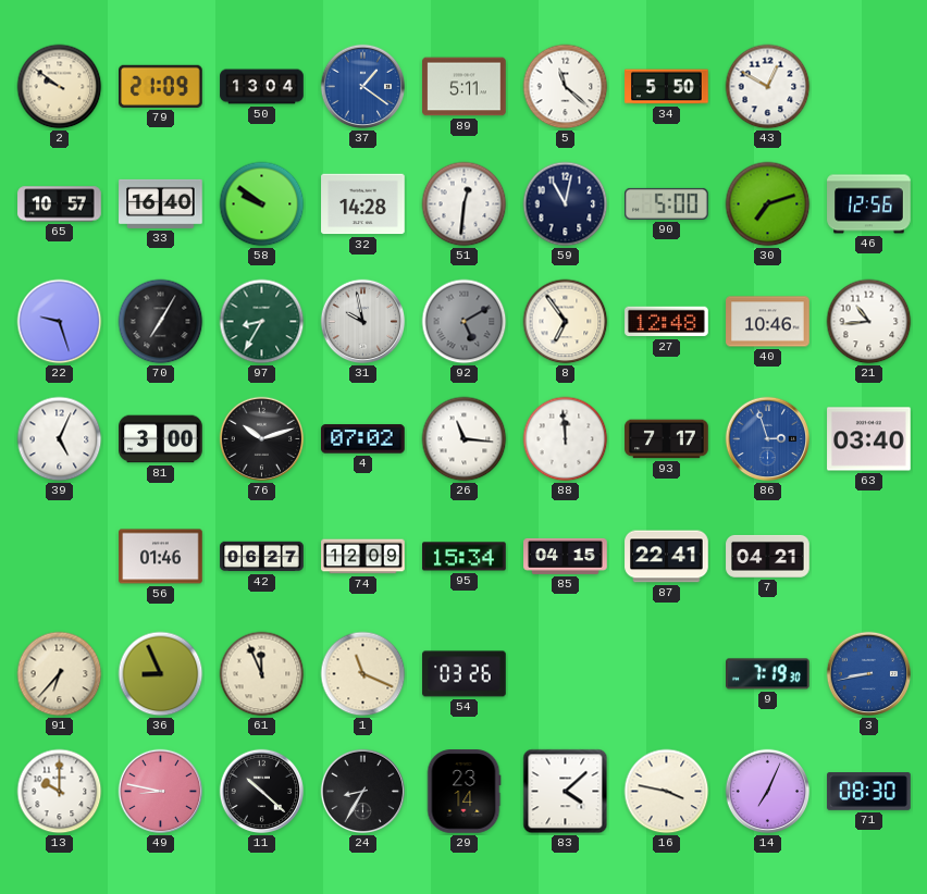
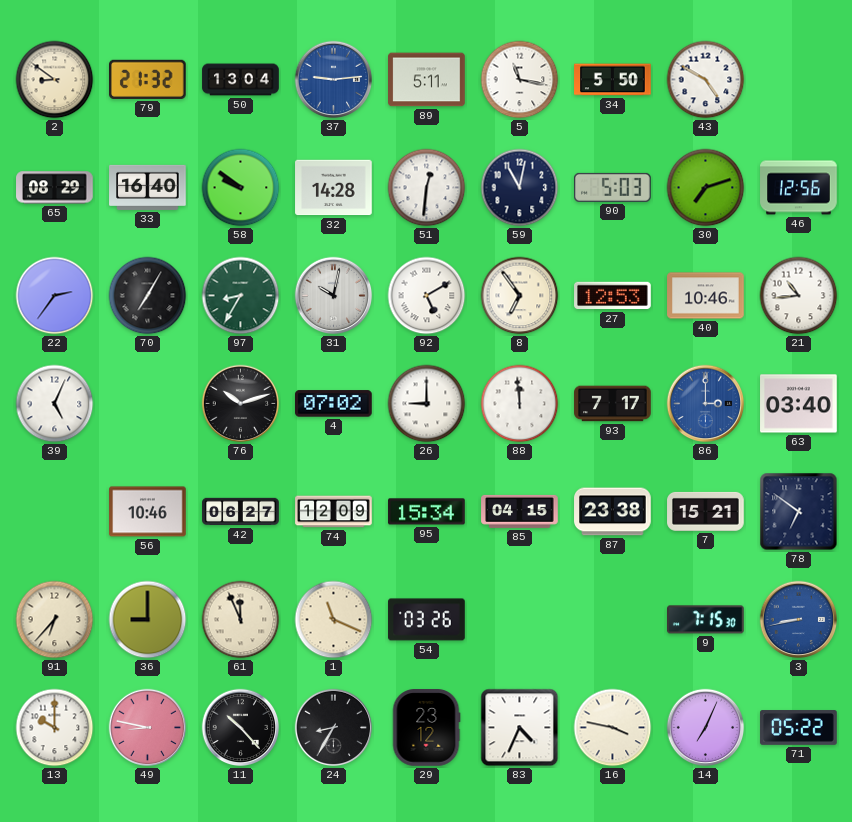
2: 9:51 -> 8:51 (55, 80)
79: 21:09 -> 21:32 (148, 79)
37: 1:21 -> 9:14 (334, 80)
5: 11:22 -> 11:17 (520, 80)
43: 12:50 -> 4:50 (706, 80)
65: 10:57 -> 08:29 (55, 188)
90: 5:00 -> 5:03 (613, 187)
22: 9:27 -> 2:36 (55, 296)
31: 9:58 -> 10:02 (334, 296)
92 dial: grey -> white (427, 296)
27: 12:48 -> 12:53 (613, 296)
81: 3:00 -> none (161, 439)
26: 11:16 -> 9:00 (427, 404)
86: 2:57 -> 3:00 (706, 404)
56: 01:46 -> 10:46 (148, 512)
87: 22:41 -> 23:38 (613, 512)
7: 04:21 -> 15:21 (706, 511)
78: none -> 6:51 (799, 512)
36: 8:56 -> 9:00 (148, 620)
9: 7:19 -> 7:15 (706, 620)
11: 10:22 -> 10:23 (241, 728)
29: 23:14 -> 23:12 (426, 728)
83: 4:08 -> 4:34 (520, 728)
71: 08:30 -> 05:22 (799, 728)
